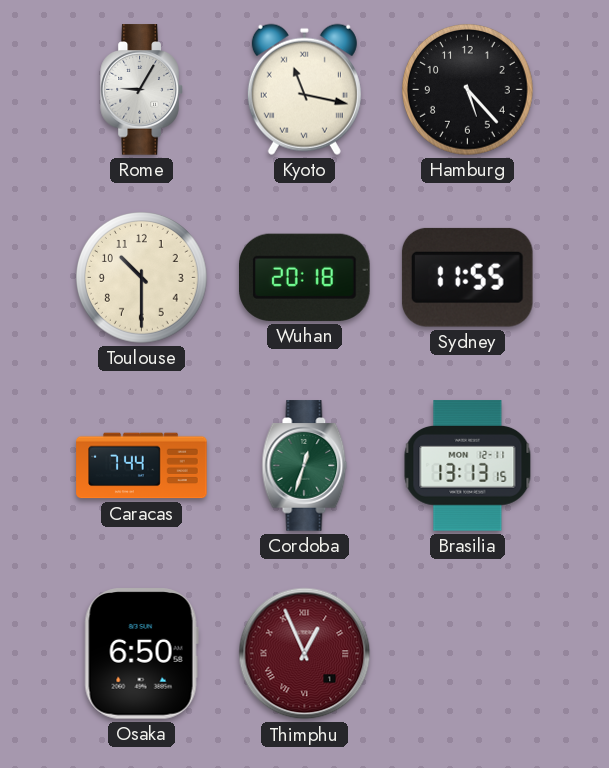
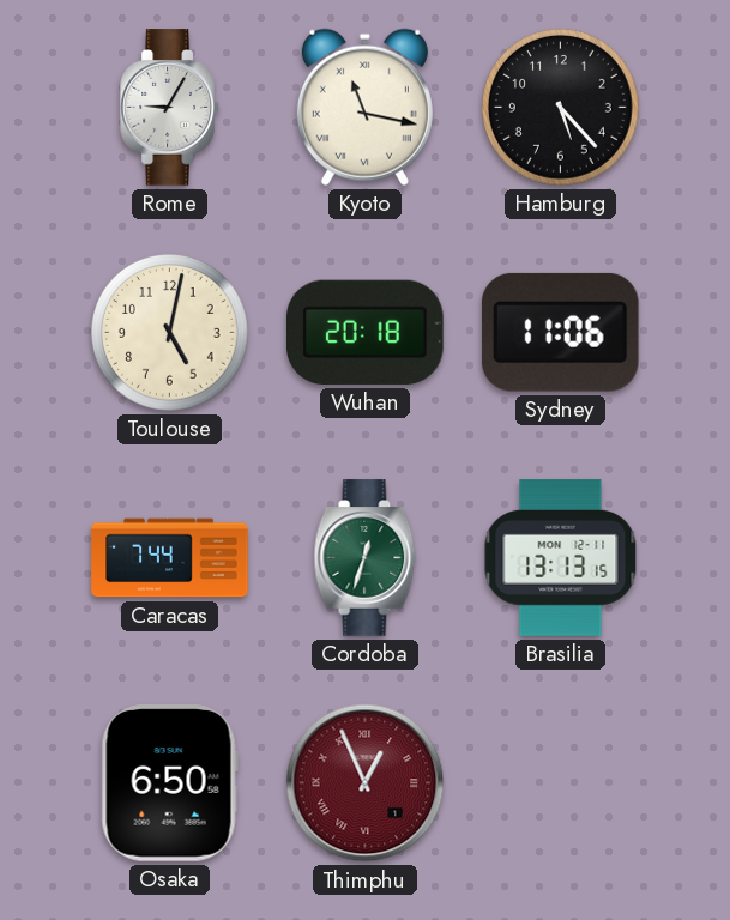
Toulouse: 10:30 -> 5:02 (170, 333)
Sydney: 11:55 -> 11:06 (560, 332)
